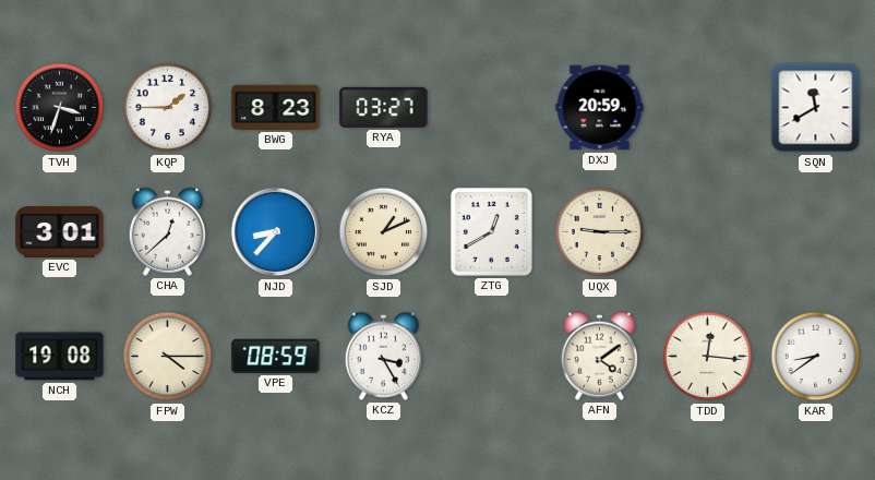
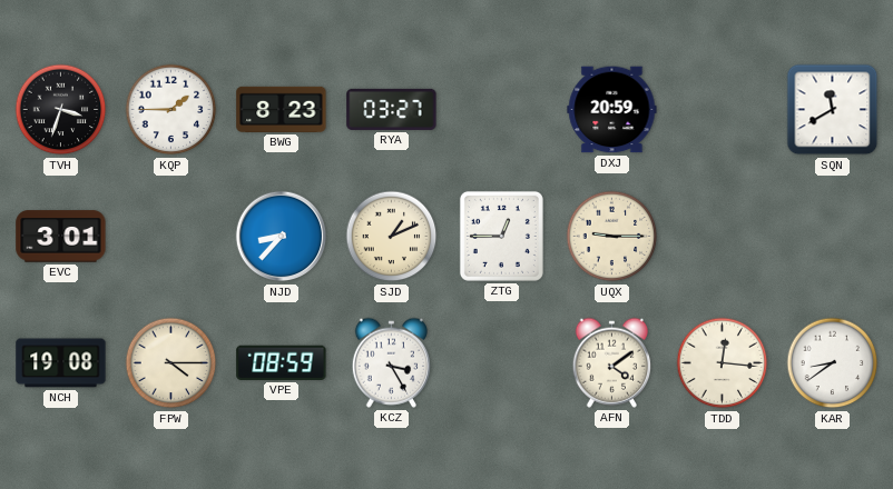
CHA: 12:38 -> none (167, 231)
ZTG: 12:40 -> 12:45 (501, 236)
